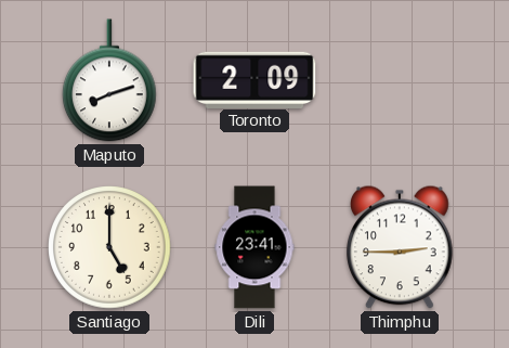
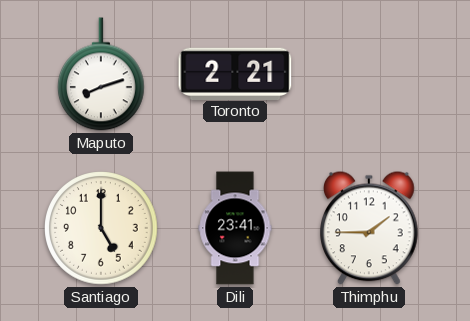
Toronto: 2:09 -> 2:21 (235, 73)
Thimphu: 2:45 -> 1:45 (370, 228)
